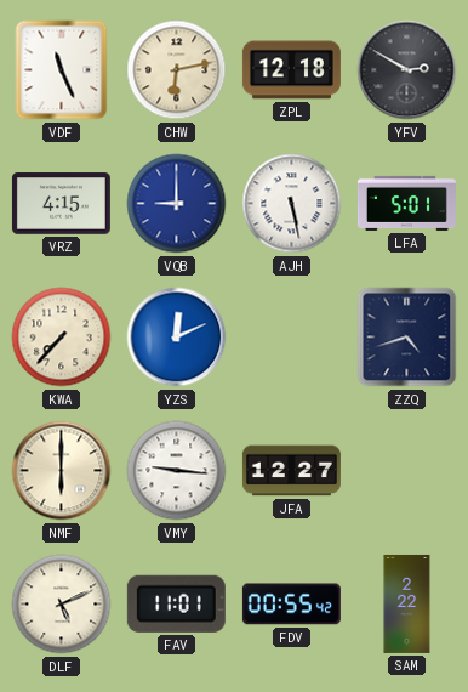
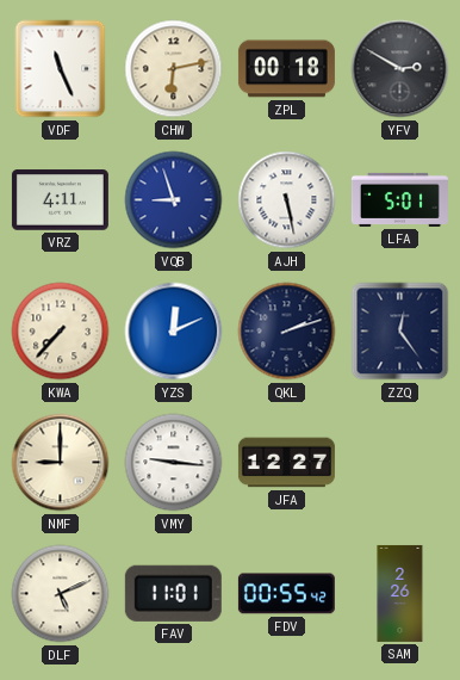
ZPL: 12:18 -> 00:18 (286, 69)
VRZ: 4:15 -> 4:11 (60, 200)
VQB: 9:00 -> 8:57 (174, 200)
QKL: none -> 2:12 (287, 332)
ZZQ: 4:42 -> 12:24 (400, 332)
NMF: 6:00 -> 9:00 (61, 463)
SAM: 2:22 -> 2:26 (400, 593)
